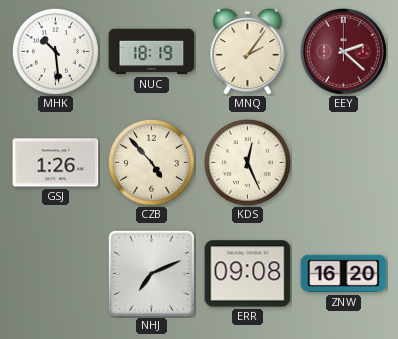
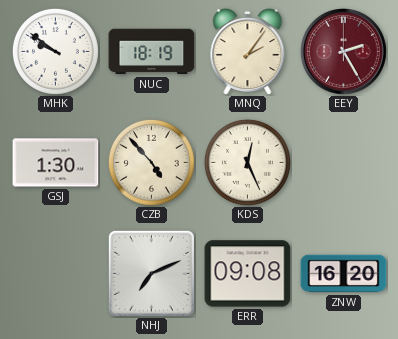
MHK: 10:29 -> 9:51 (55, 51)
EEY: 2:22 -> 2:25 (344, 52)
GSJ: 1:26 -> 1:30 (56, 163)
